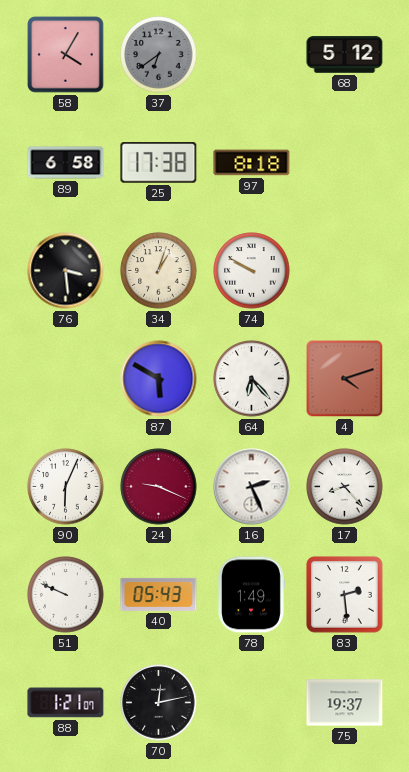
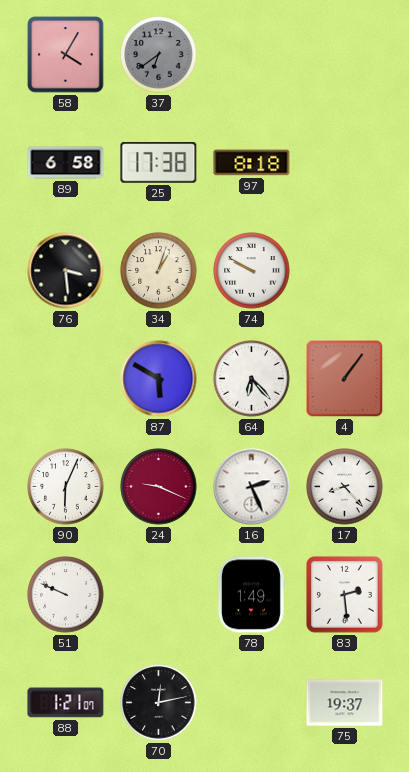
68: 5:12 -> none (345, 55)
4: 4:12 -> 1:06 (345, 379)
40: 05:43 -> none (159, 594)
